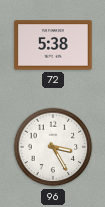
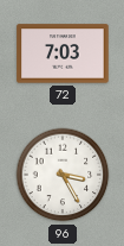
72: 5:38 -> 7:03 (63, 53)
